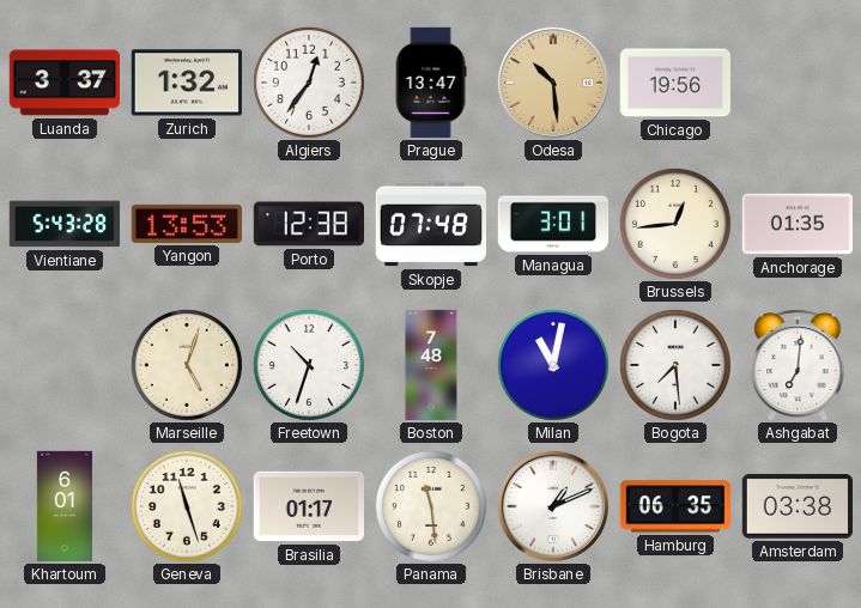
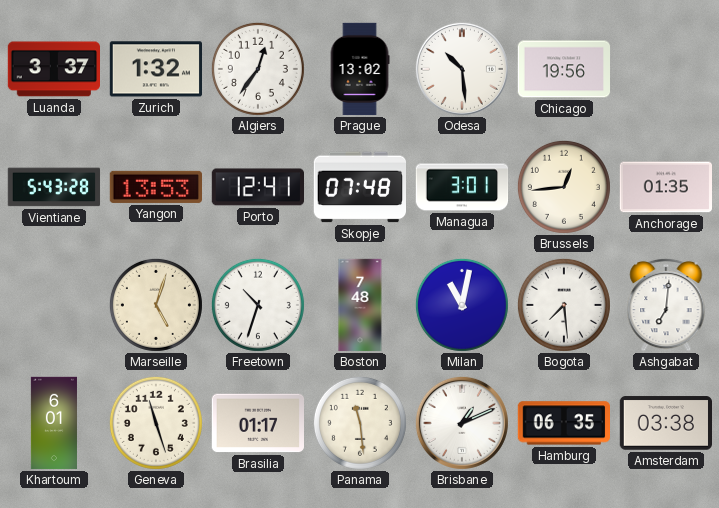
Prague: 13:47 -> 13:02 (360, 69)
Odesa dial: champagne -> white (462, 69)
Porto: 12:38 -> 12:41 (257, 187)
